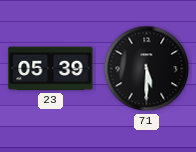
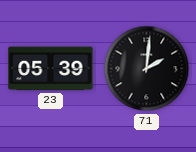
71: 5:30 -> 2:01 (147, 69)
